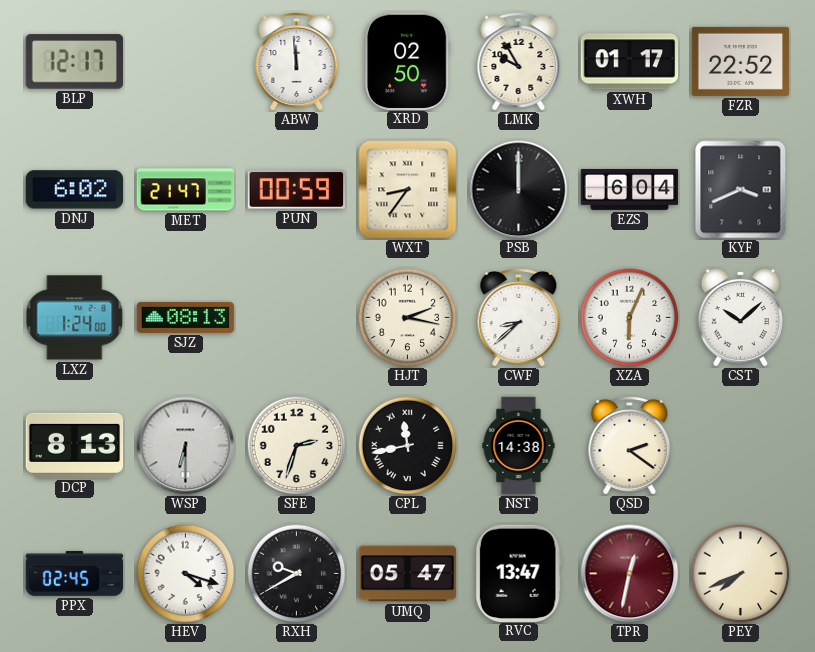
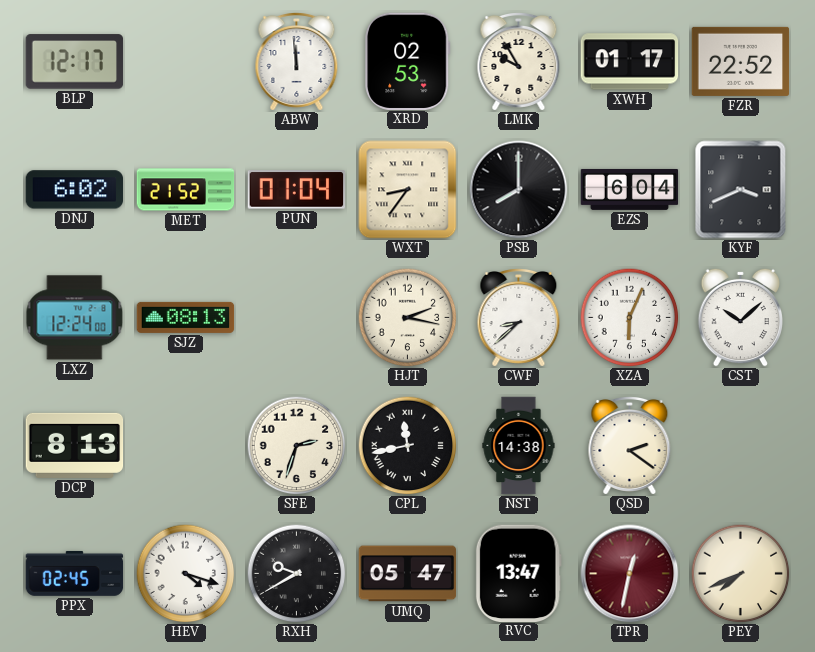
XRD: 02:50 -> 02:53 (408, 61)
MET: 21:47 -> 21:52 (186, 190)
PUN: 00:59 -> 01:04 (297, 190)
PSB: 12:00 -> 8:00 (519, 190)
LXZ: 1:24 -> 12:24 (75, 318)
WSP: 6:30 -> none (186, 446)
